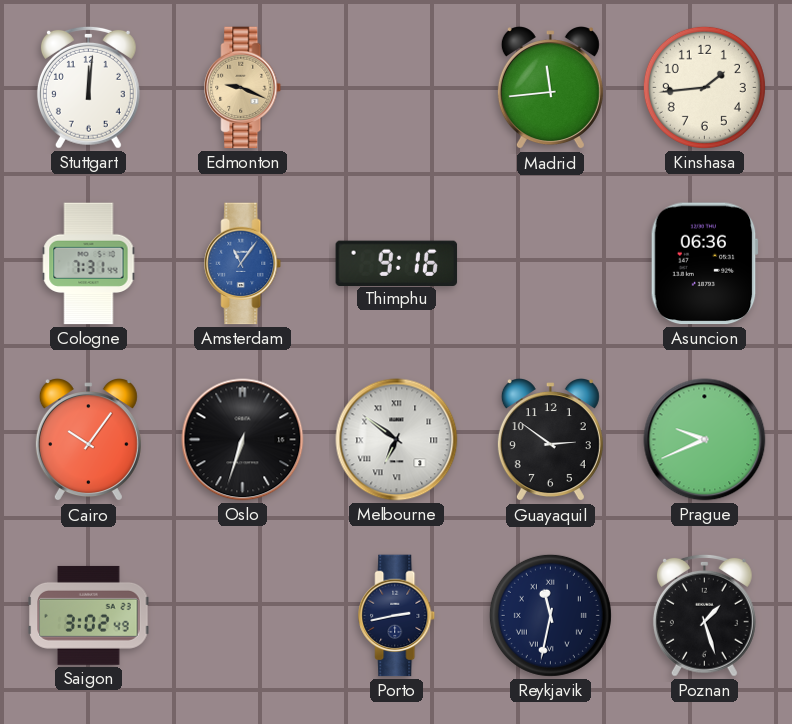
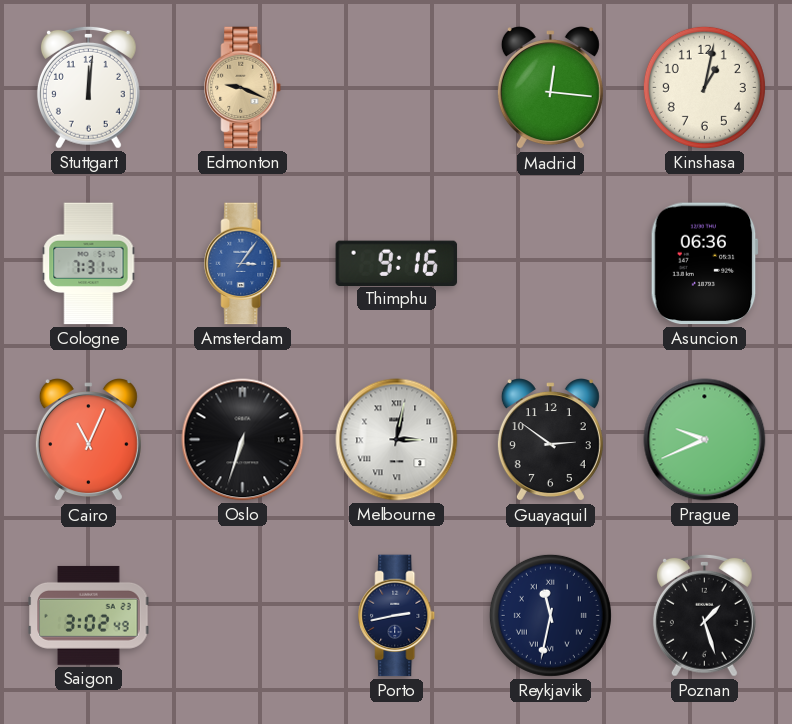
Madrid: 11:44 -> 12:16 (550, 89)
Kinshasa: 1:44 -> 1:02 (704, 87)
Amsterdam: 11:06 -> 3:06 (243, 264)
Cairo: 10:06 -> 11:04 (88, 441)
Melbourne: 6:51 -> 3:02 (397, 440)
